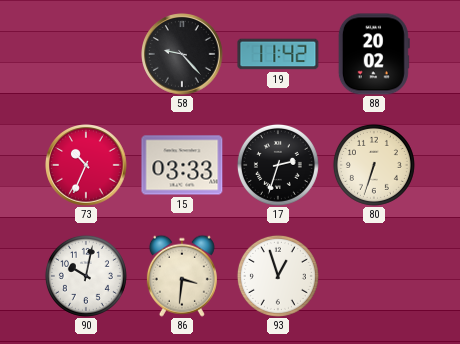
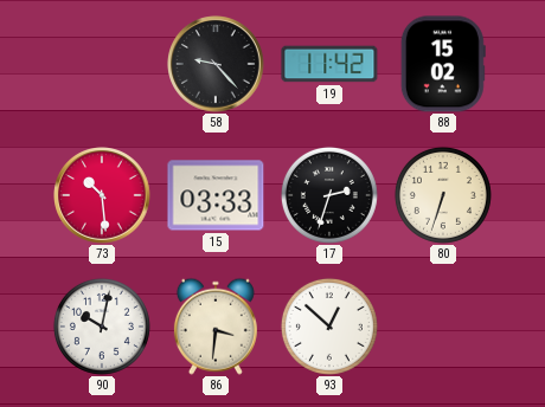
88: 20:02 -> 15:02 (443, 64)
73: 10:34 -> 10:29 (102, 195)
93: 12:57 -> 12:52 (329, 327)
